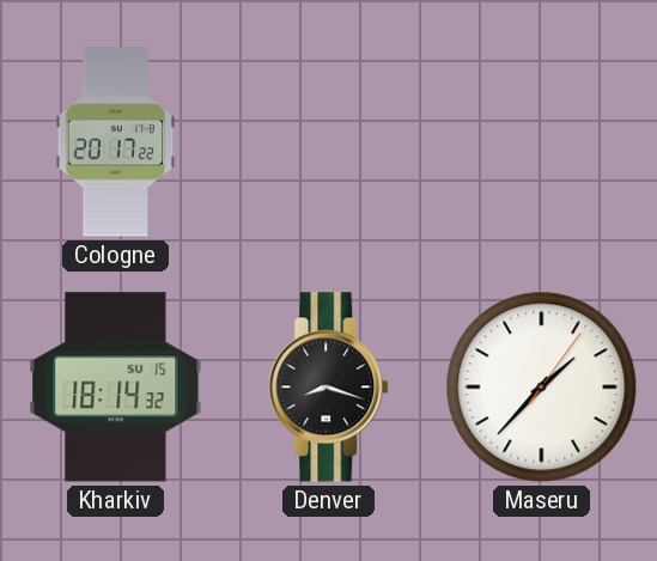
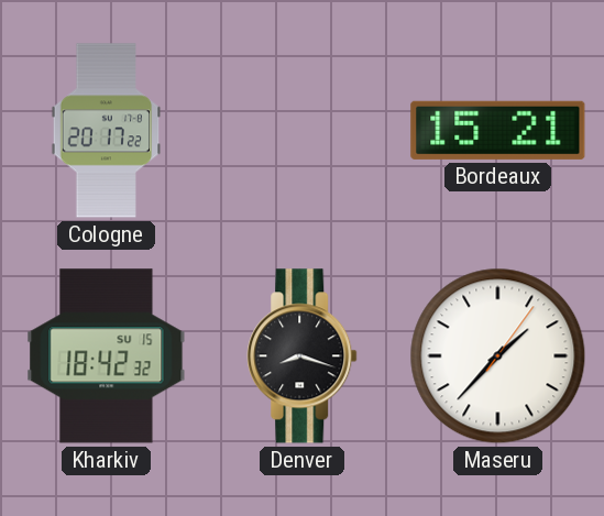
Bordeaux: none -> 15:21 (498, 130)
Kharkiv: 18:14 -> 18:42 (107, 356)
